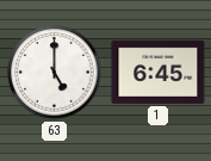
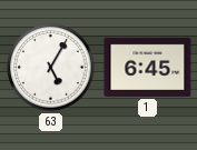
63: 5:00 -> 5:05 (51, 68)
